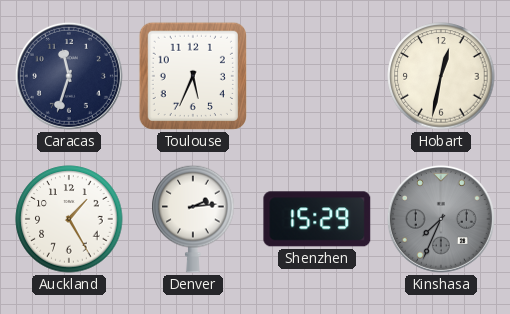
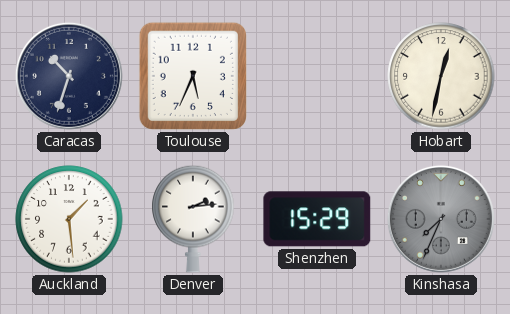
Caracas: 11:33 -> 10:33 (69, 76)
Auckland: 1:25 -> 1:29 (69, 219)
